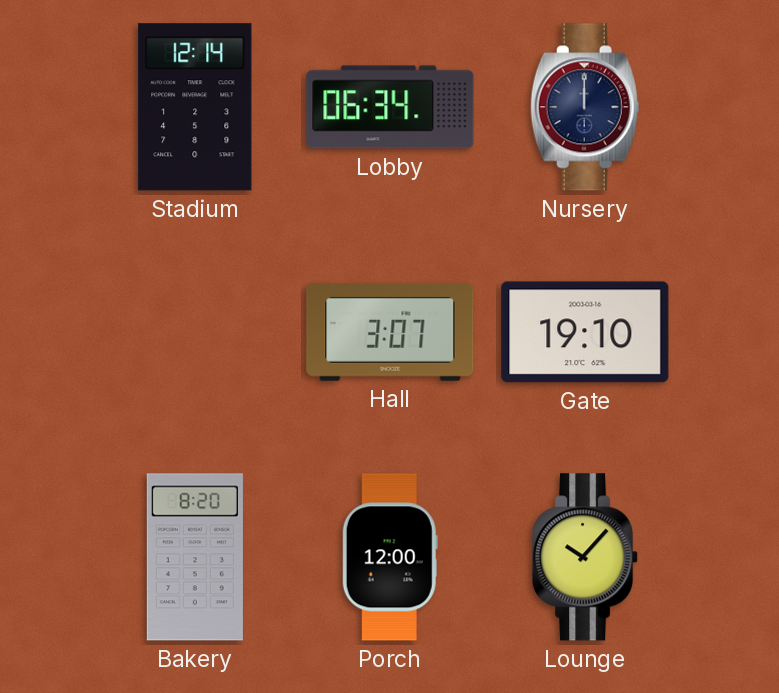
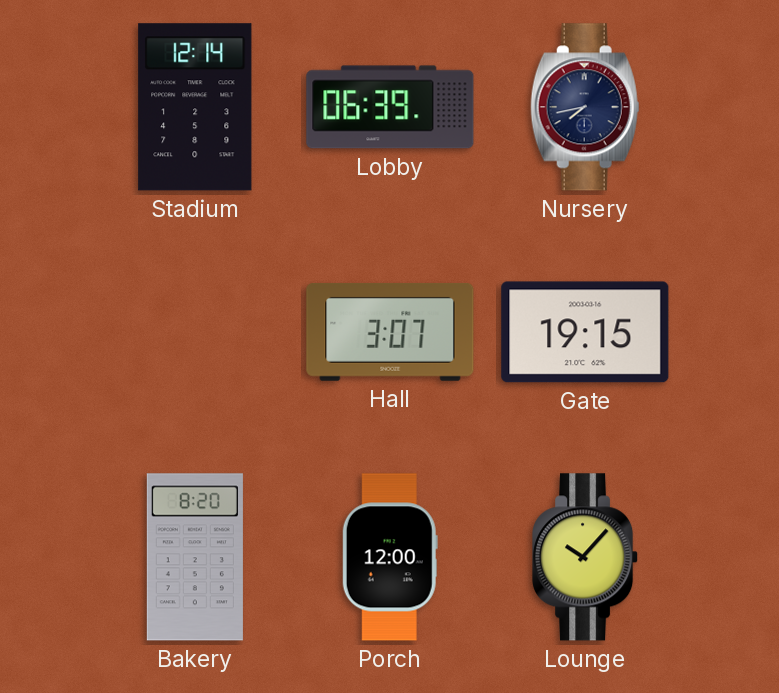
Lobby: 06:34 -> 06:39 (390, 107)
Nursery: 12:00 -> 7:43 (585, 107)
Gate: 19:10 -> 19:15 (585, 332)
